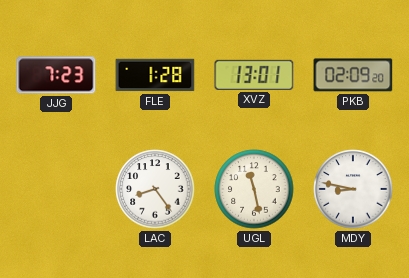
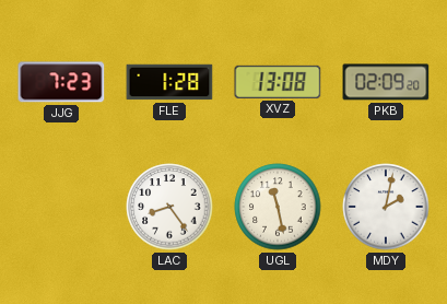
XVZ: 13:01 -> 13:08 (278, 82)
MDY: 8:47 -> 2:02 (386, 207)
